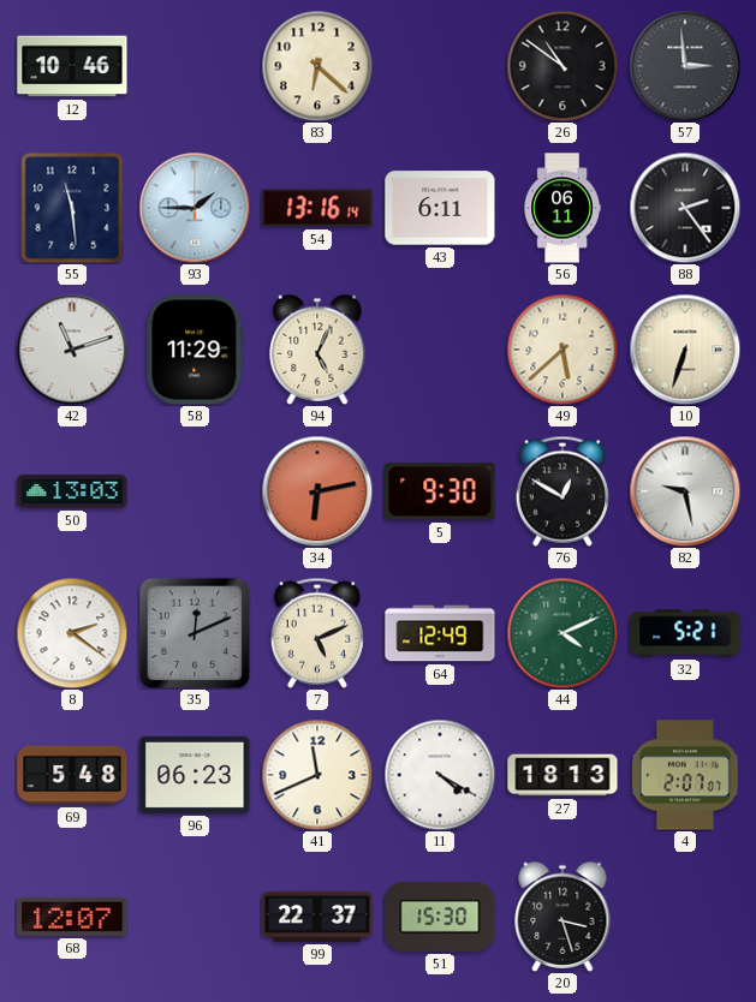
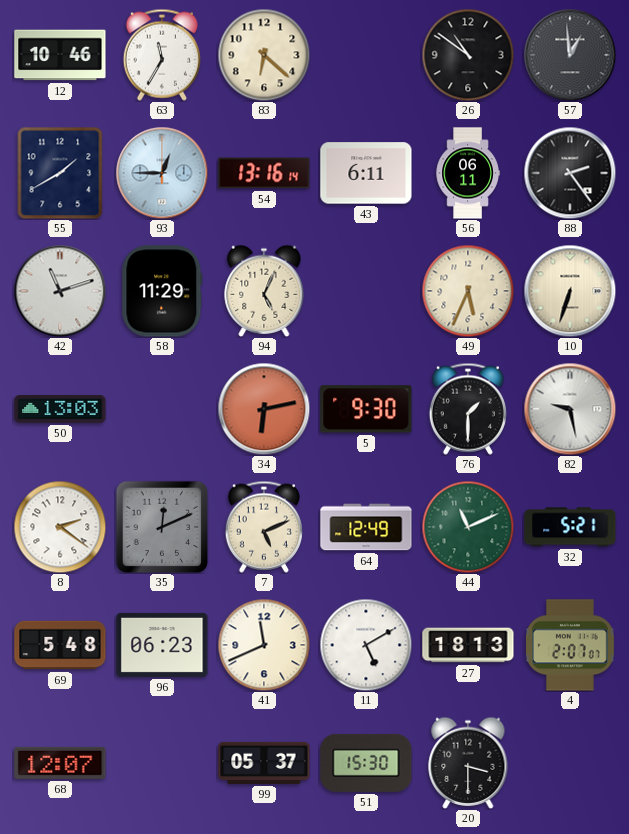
63: none -> 11:35 (162, 55)
57: 2:59 -> 12:59 (570, 55)
55: 11:29 -> 1:40 (60, 173)
93: 1:45 -> 12:45 (162, 173)
49: 5:38 -> 5:34 (468, 291)
76: 12:50 -> 1:30 (468, 409)
44: 4:11 -> 11:11 (468, 527)
11: 4:20 -> 5:10 (366, 645)
99: 22:37 -> 05:37 (264, 763)
20: 3:27 -> 3:30 (468, 763)
